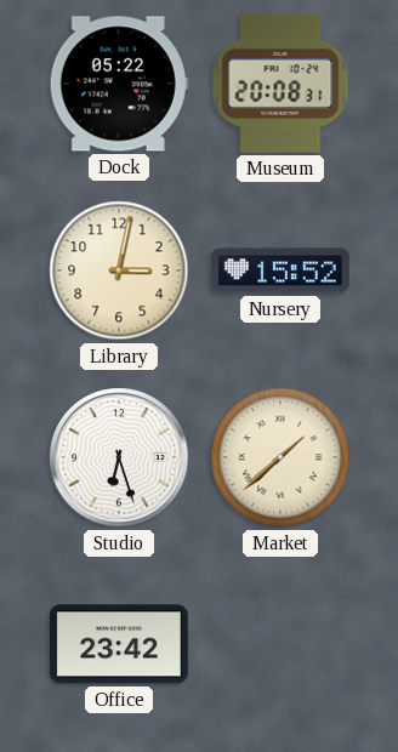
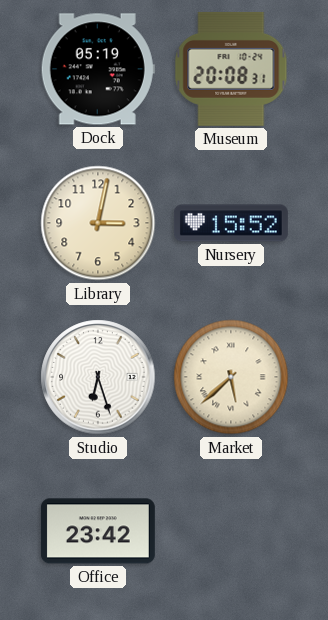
Dock: 05:22 -> 05:19 (98, 69)
Market: 1:38 -> 5:38 (231, 377)
